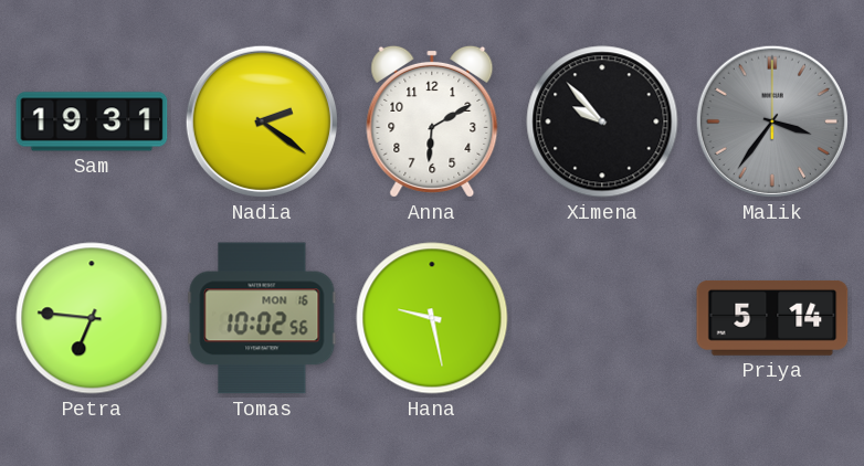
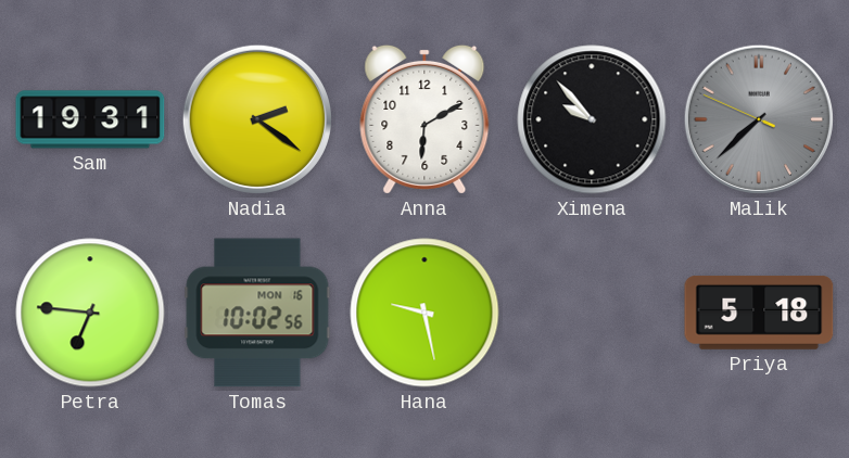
Malik: 3:36 -> 7:37 (759, 119)
Priya: 5:14 -> 5:18 (759, 313)
